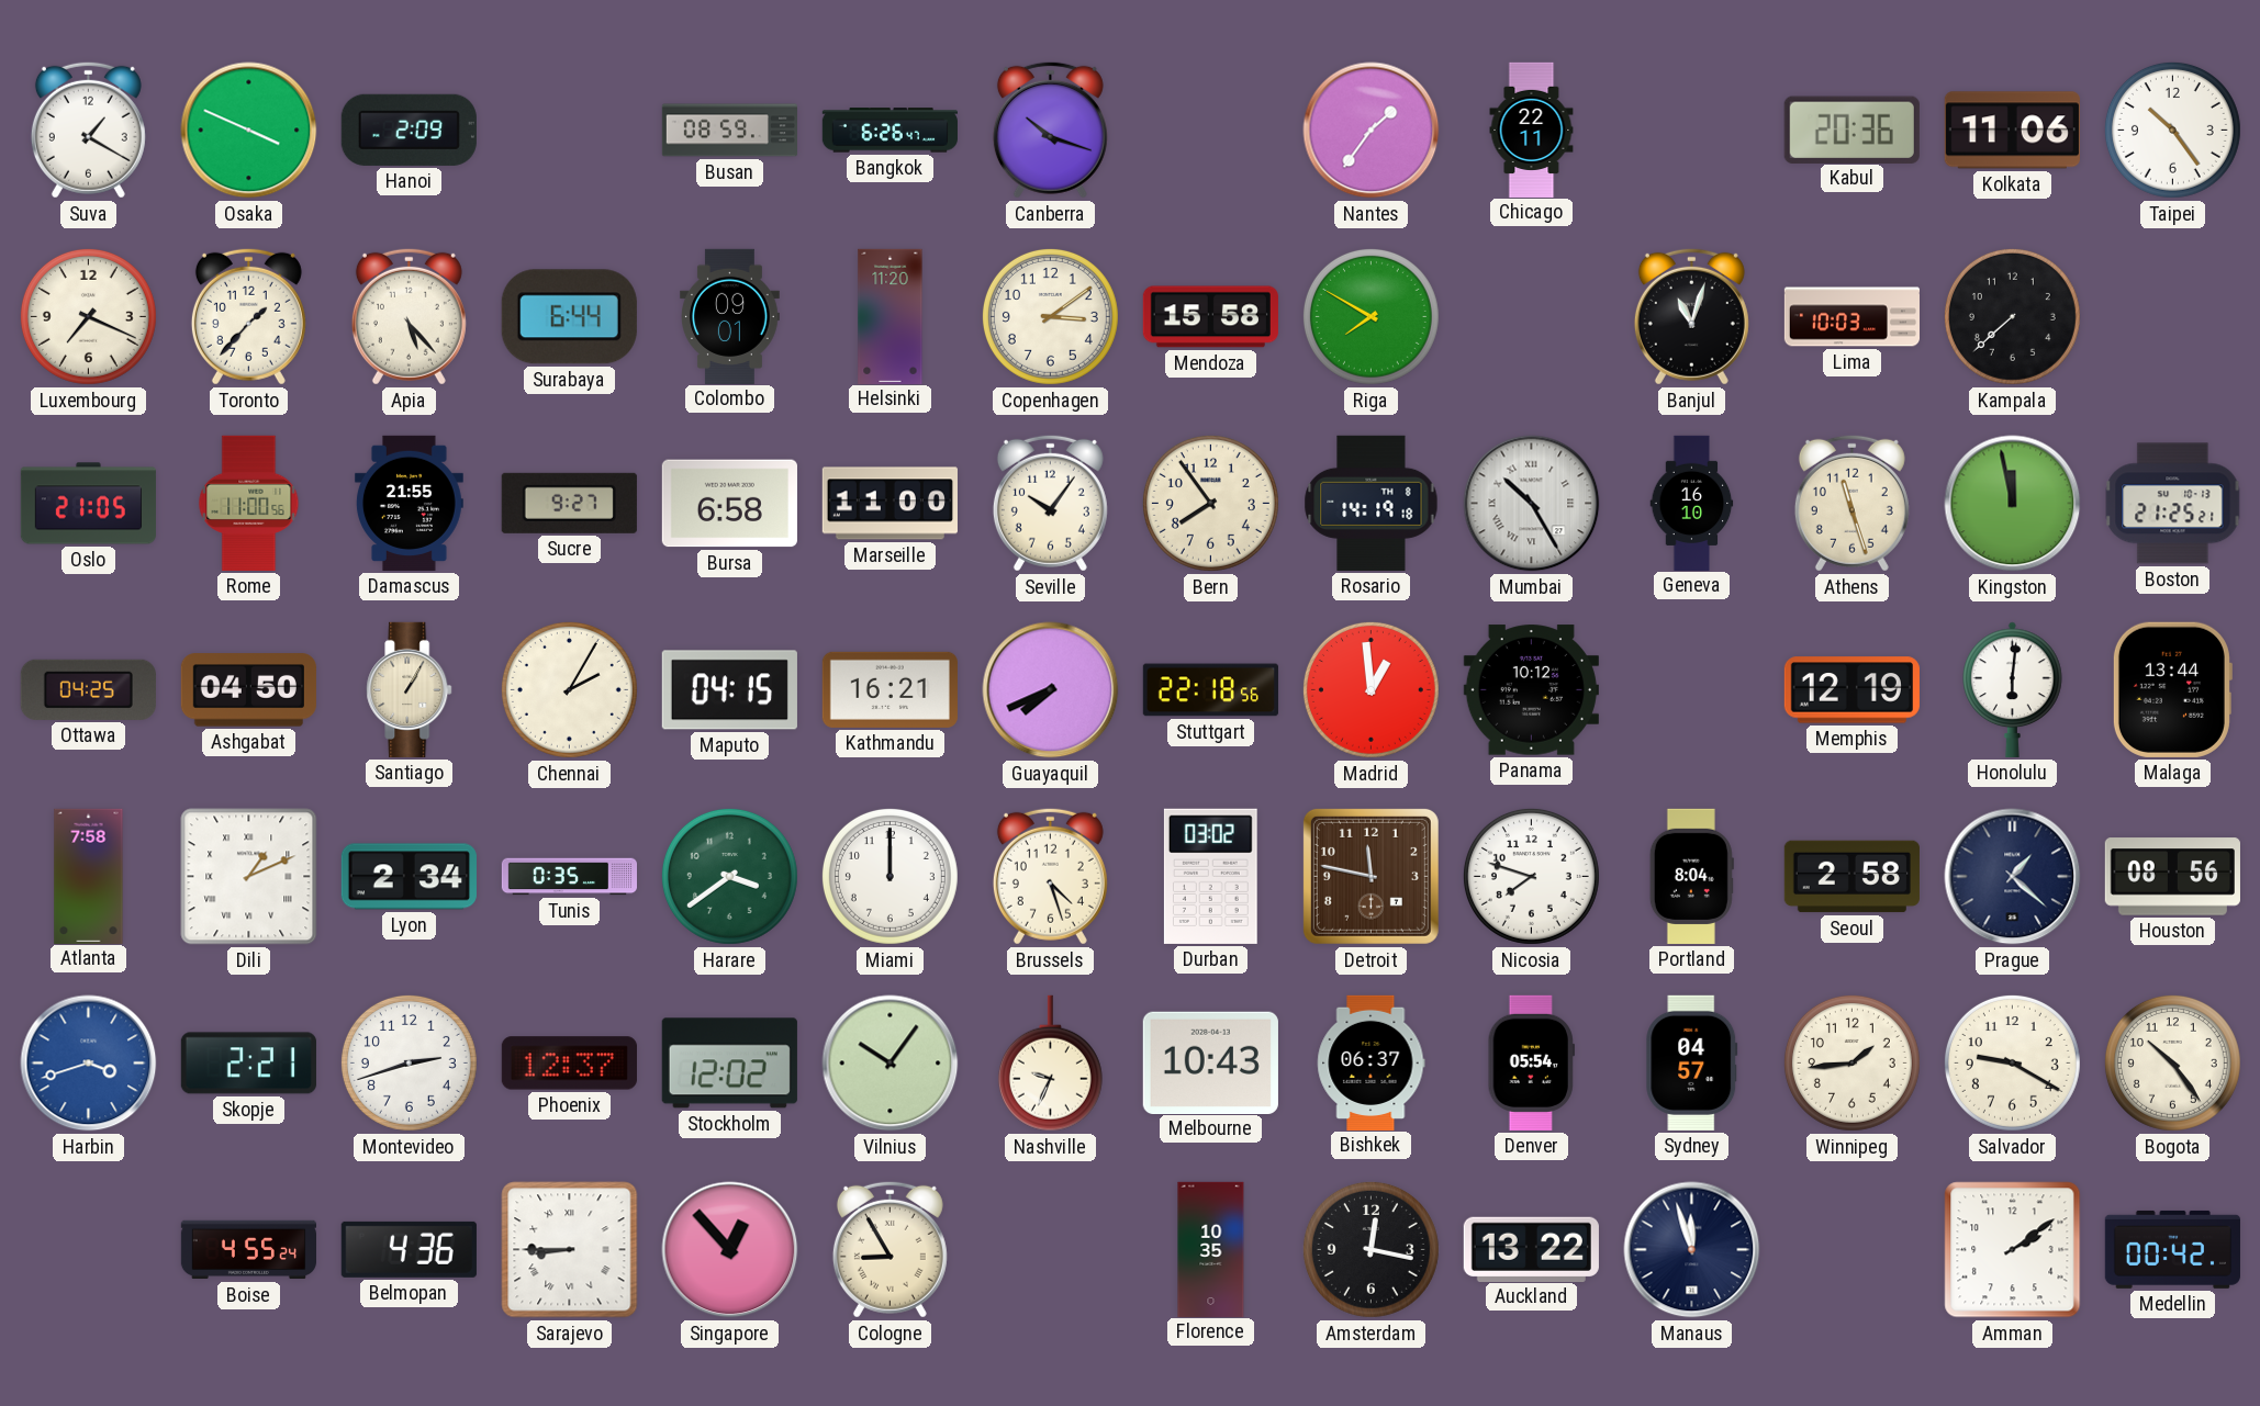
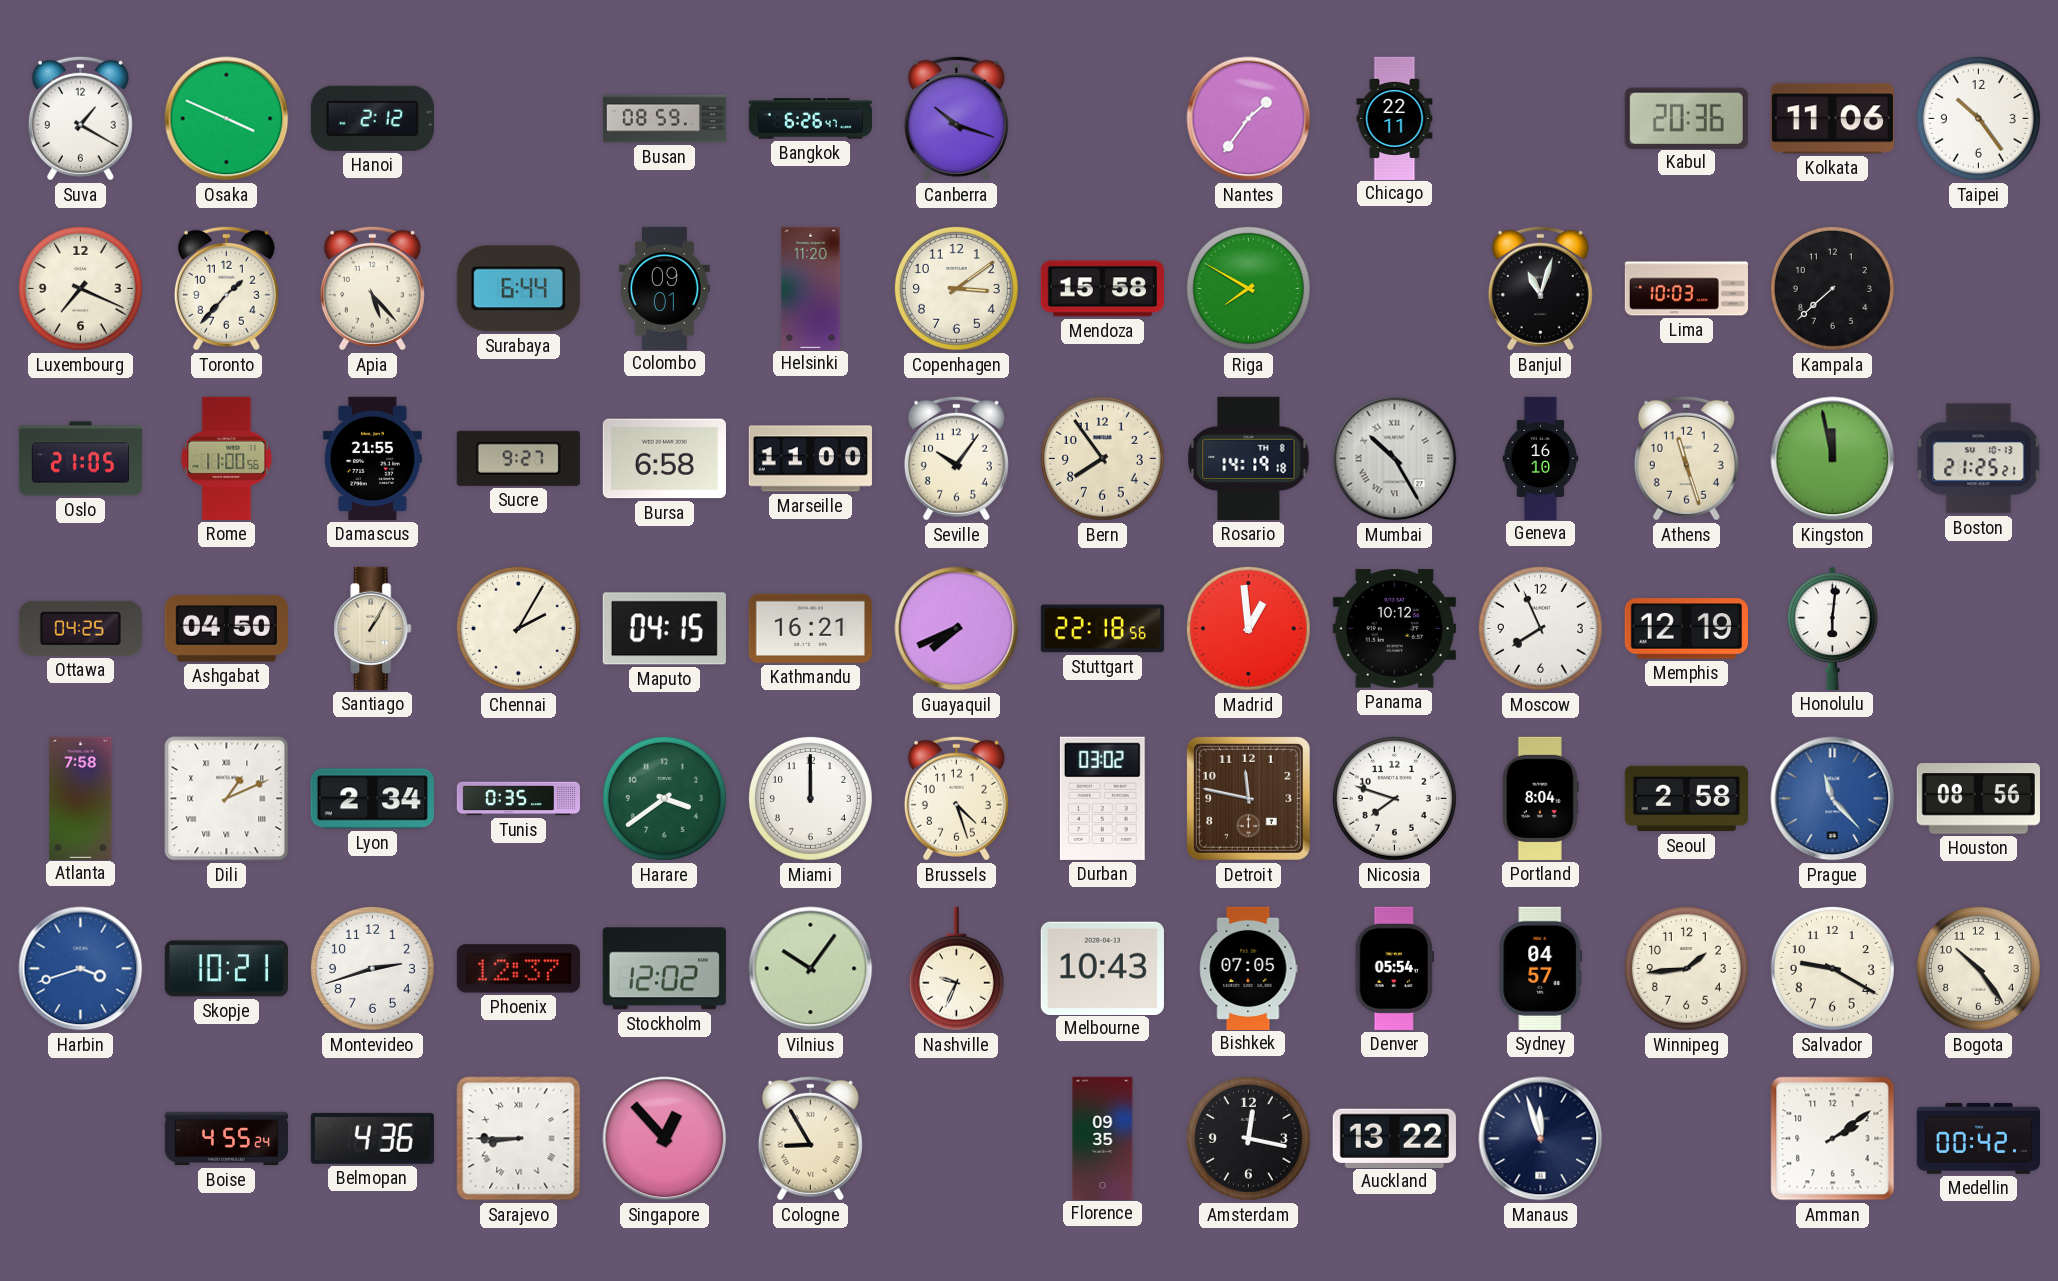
Hanoi: 2:09 -> 2:12 (372, 118)
Moscow: none -> 7:56 (1540, 628)
Malaga: 13:44 -> none (2172, 689)
Prague: 1:22 -> 11:23 (1833, 799)
Prague dial: navy -> blue (1833, 799)
Skopje: 2:21 -> 10:21 (226, 969)
Bishkek: 06:37 -> 07:05 (1249, 968)
Florence: 10:35 -> 09:35 (1103, 1138)
